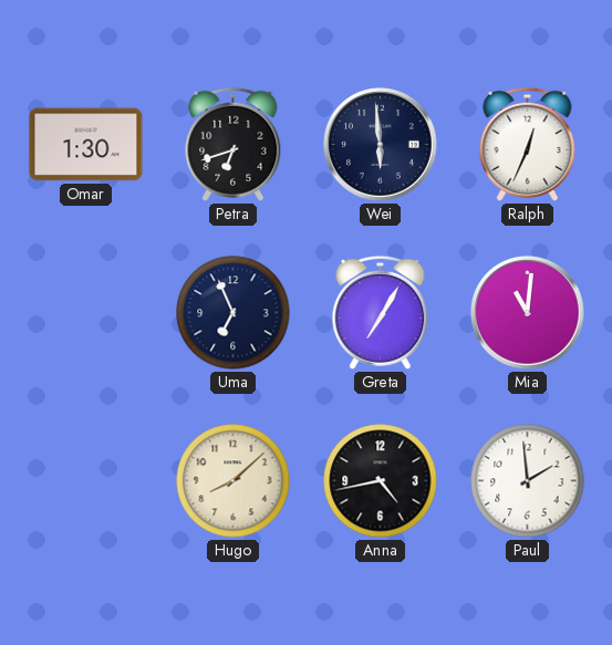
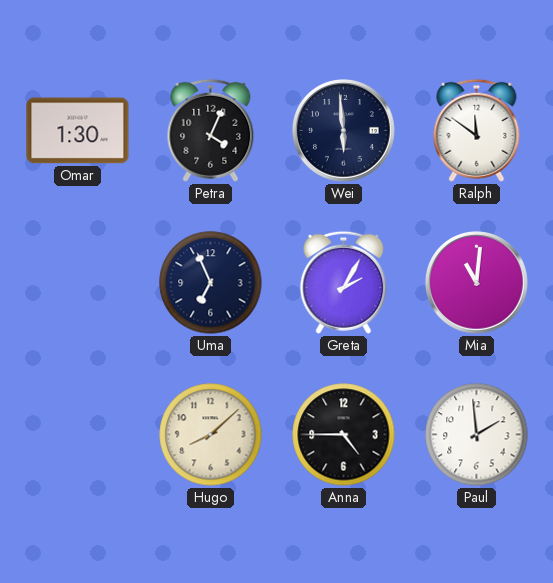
Petra: 6:42 -> 4:04 (211, 130)
Ralph: 12:34 -> 11:51 (477, 130)
Greta: 7:05 -> 2:05 (344, 282)
Anna: 4:43 -> 4:45 (344, 435)
